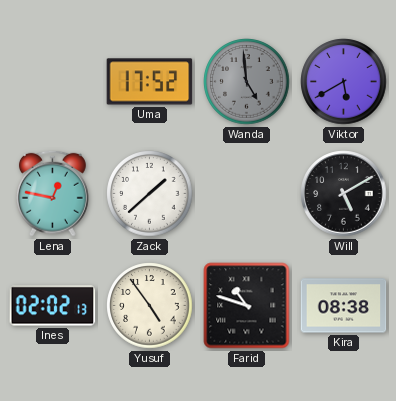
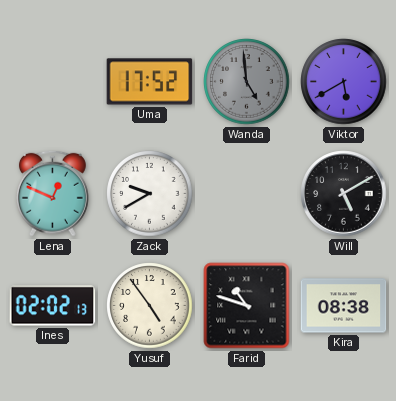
Lena: 12:47 -> 12:49 (52, 193)
Zack: 1:38 -> 9:40 (150, 194)
